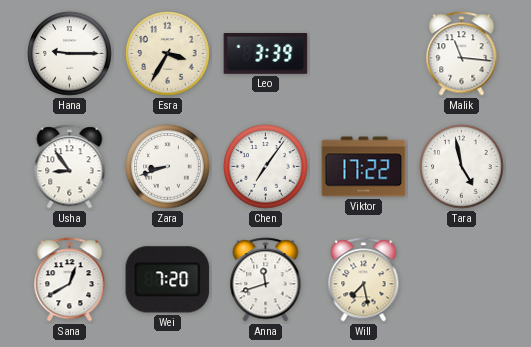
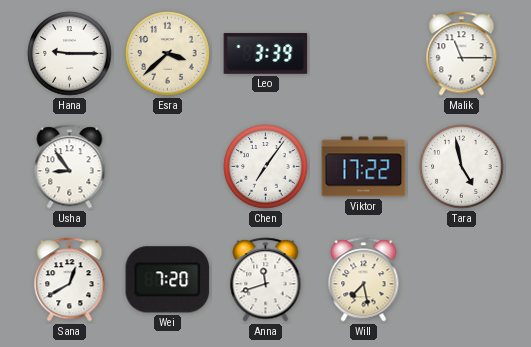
Esra: 3:35 -> 3:38 (168, 54)
Malik: 11:16 -> 11:15 (462, 54)
Zara: 8:42 -> none (168, 167)
